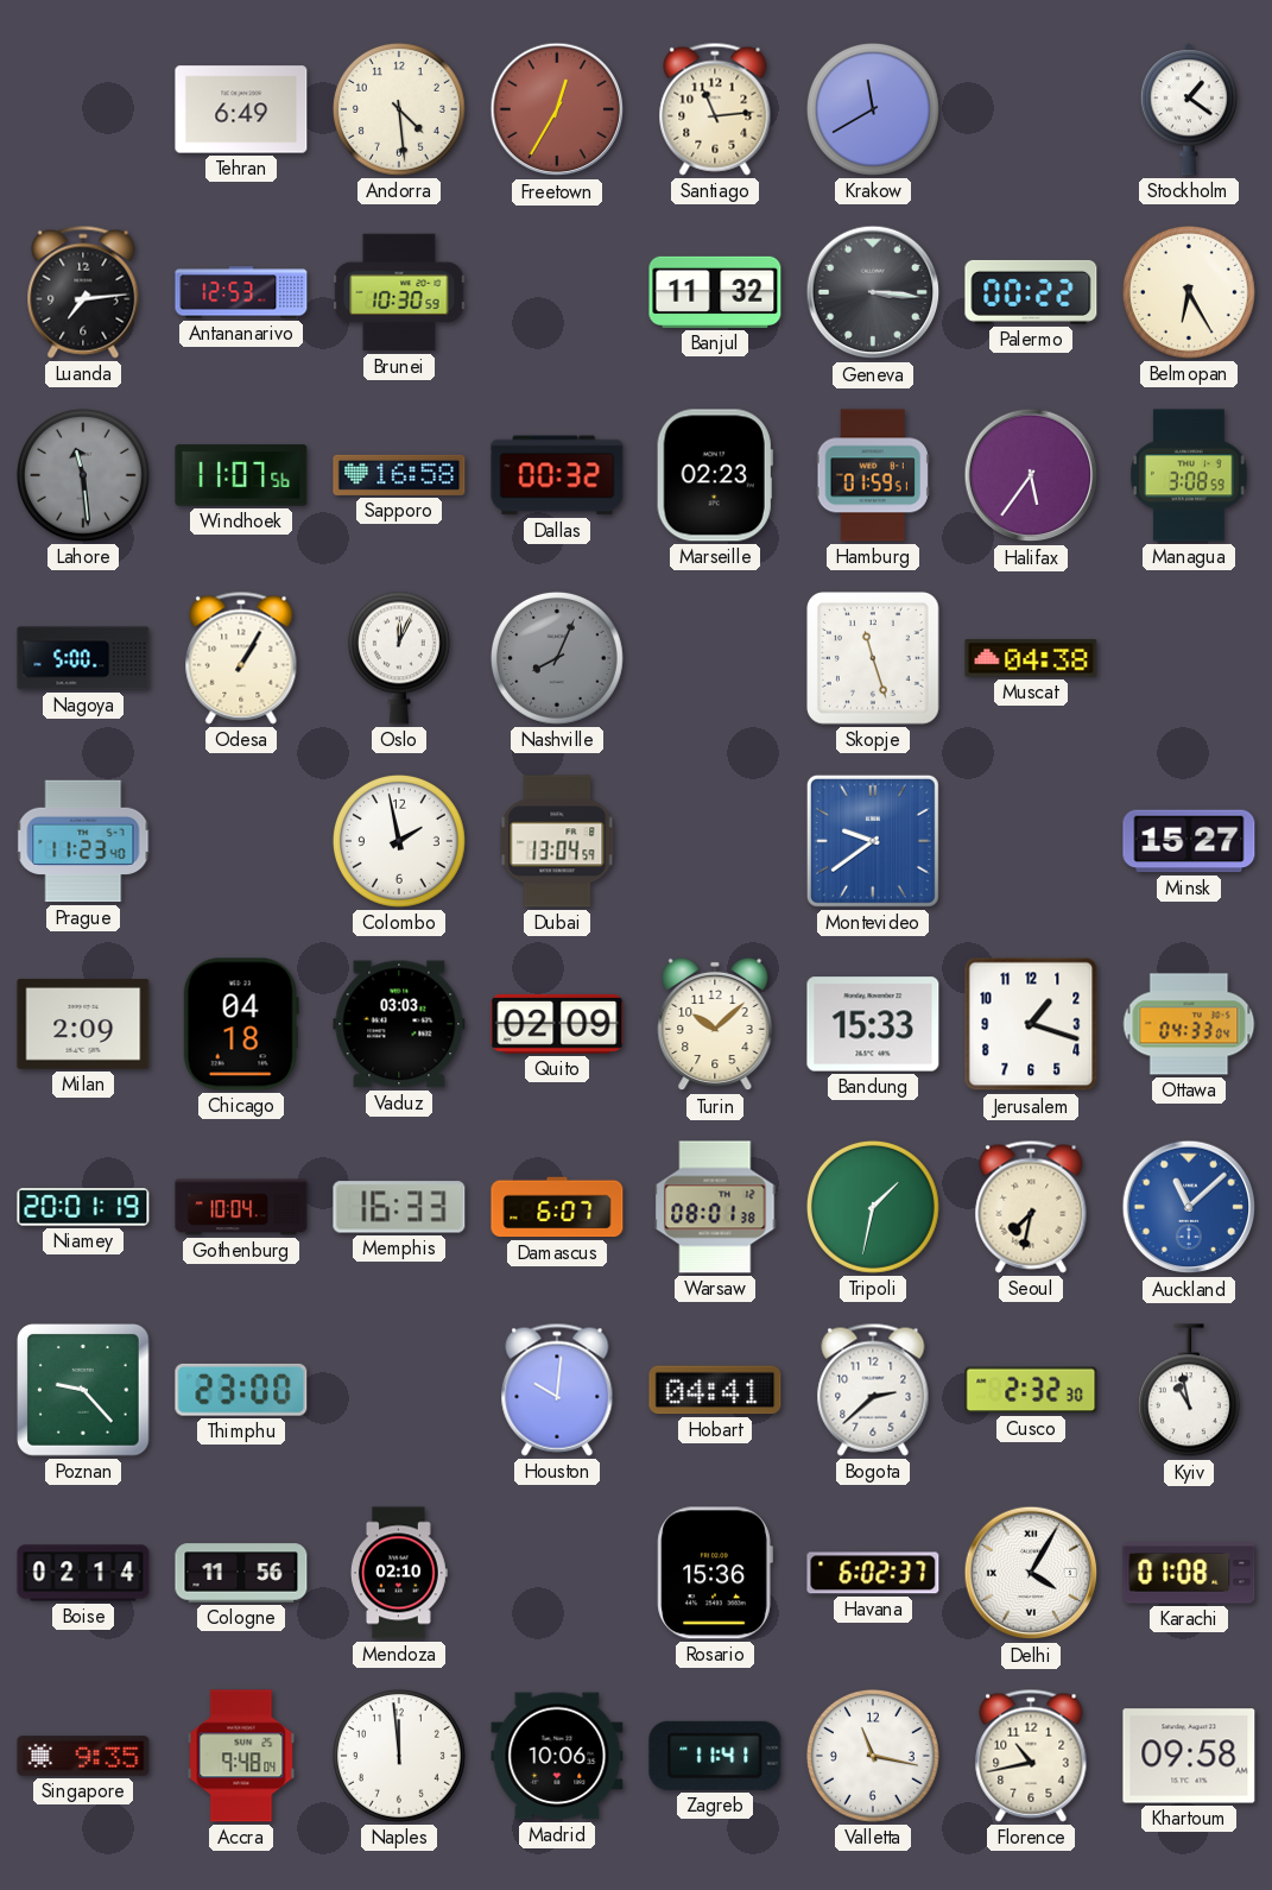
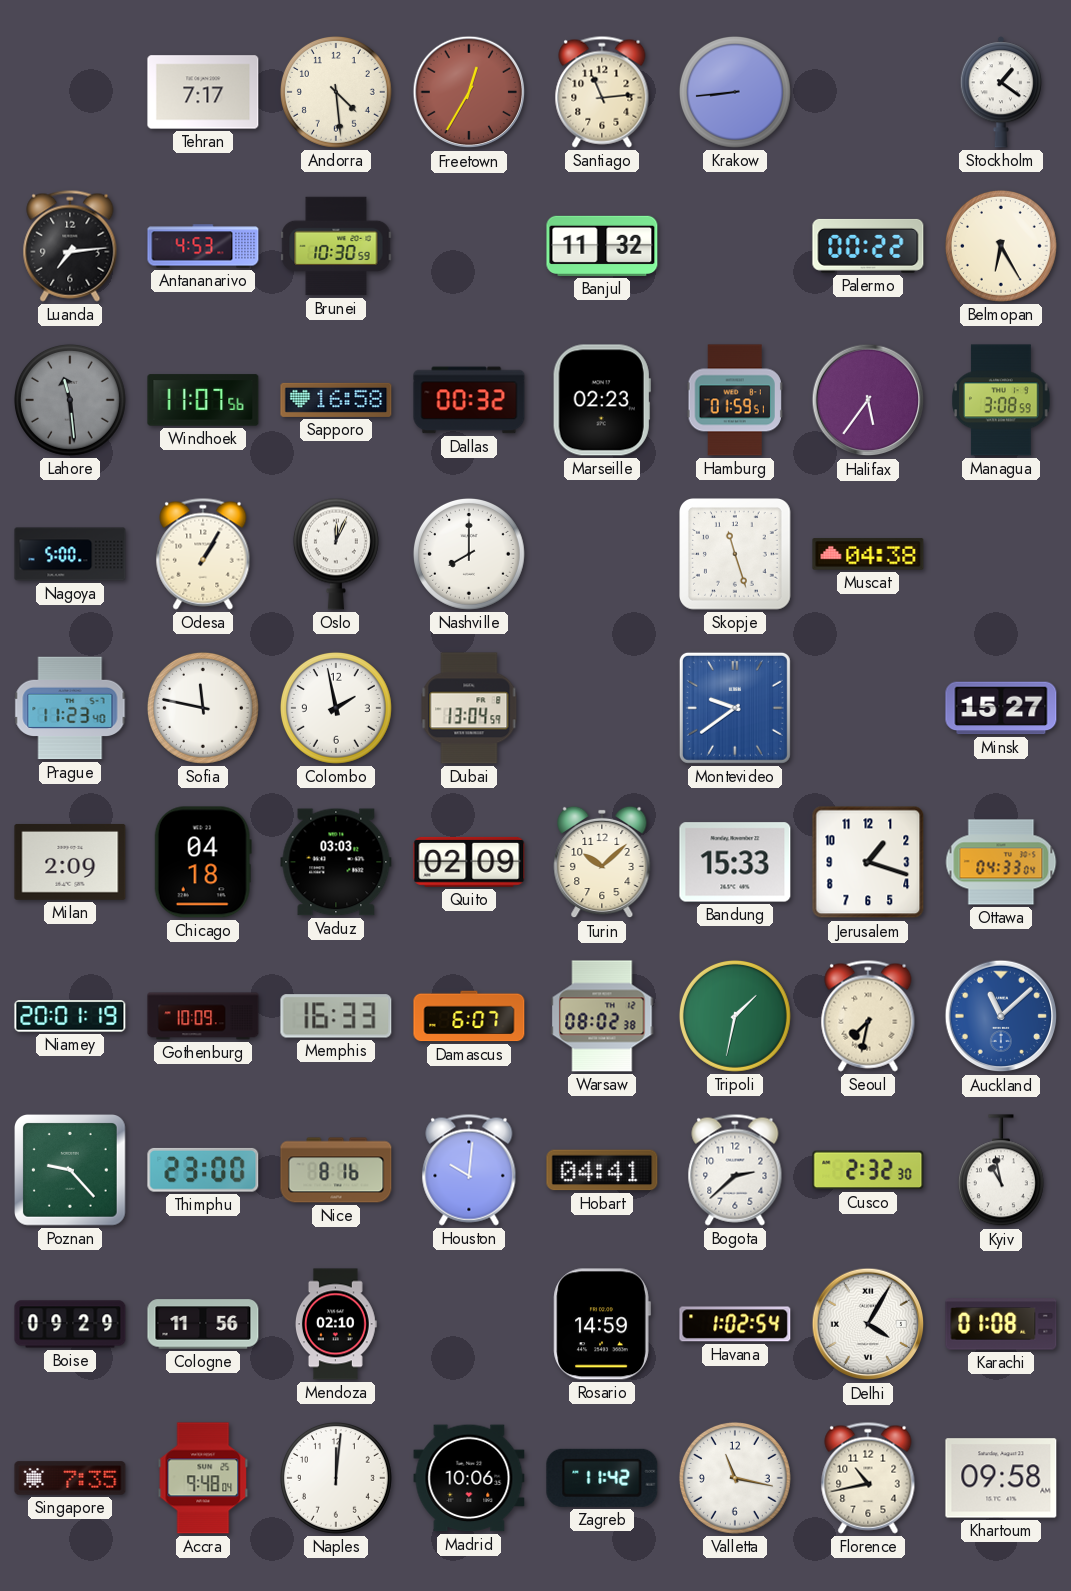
Tehran: 6:49 -> 7:17 (203, 92)
Krakow: 11:40 -> 8:44 (735, 92)
Antananarivo: 12:53 -> 4:53 (203, 246)
Geneva: 3:16 -> none (873, 292)
Nashville: 8:04 -> 8:00 (469, 554)
Nashville dial: grey -> white (469, 554)
Sofia: none -> 11:47 (203, 708)
Gothenburg: 10:04 -> 10:09 (203, 1016)
Warsaw: 08:01 -> 08:02 (602, 1016)
Nice: none -> 8:16 (336, 1170)
Boise: 02:14 -> 09:29 (70, 1324)
Rosario: 15:36 -> 14:59 (602, 1324)
Havana: 6:02 -> 1:02 (735, 1324)
Singapore: 9:35 -> 7:35 (70, 1478)
Naples: 11:59 -> 12:01 (336, 1478)
Zagreb: 11:41 -> 11:42 (602, 1478)
